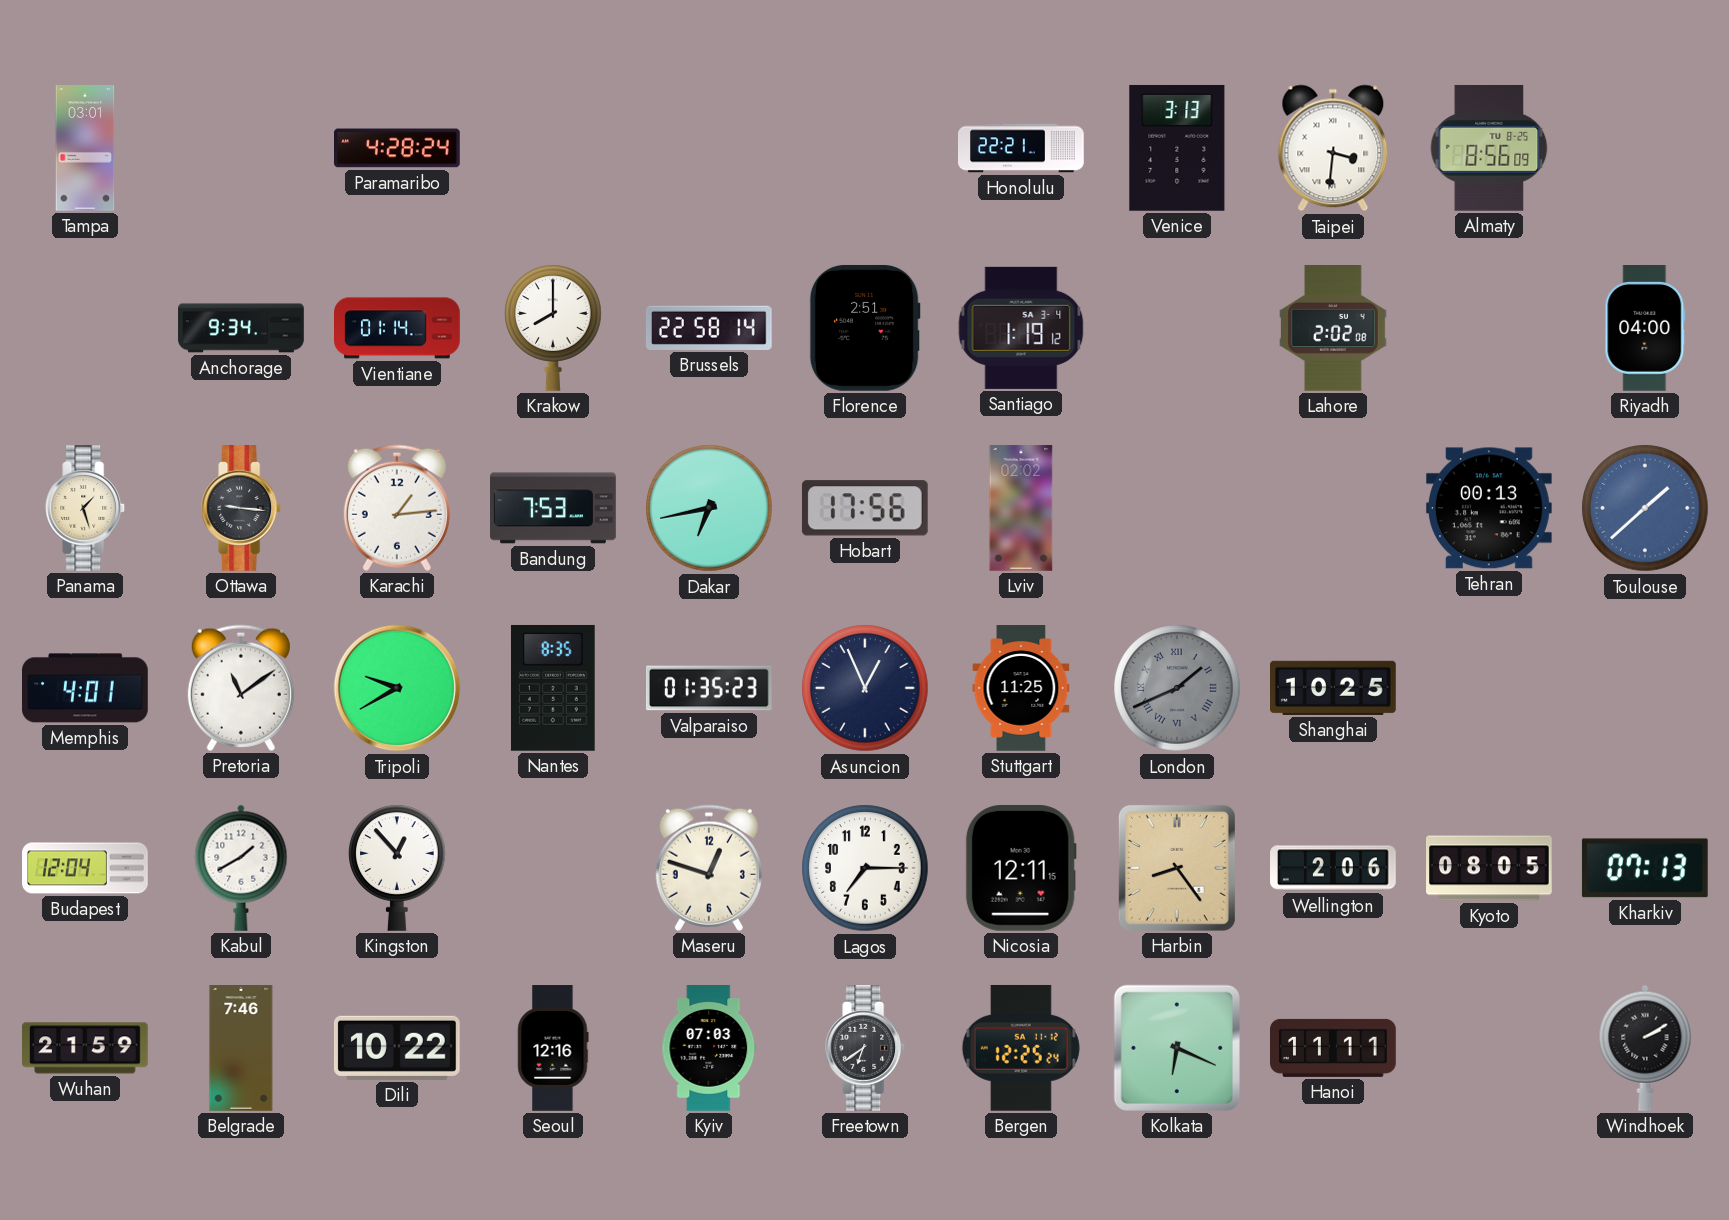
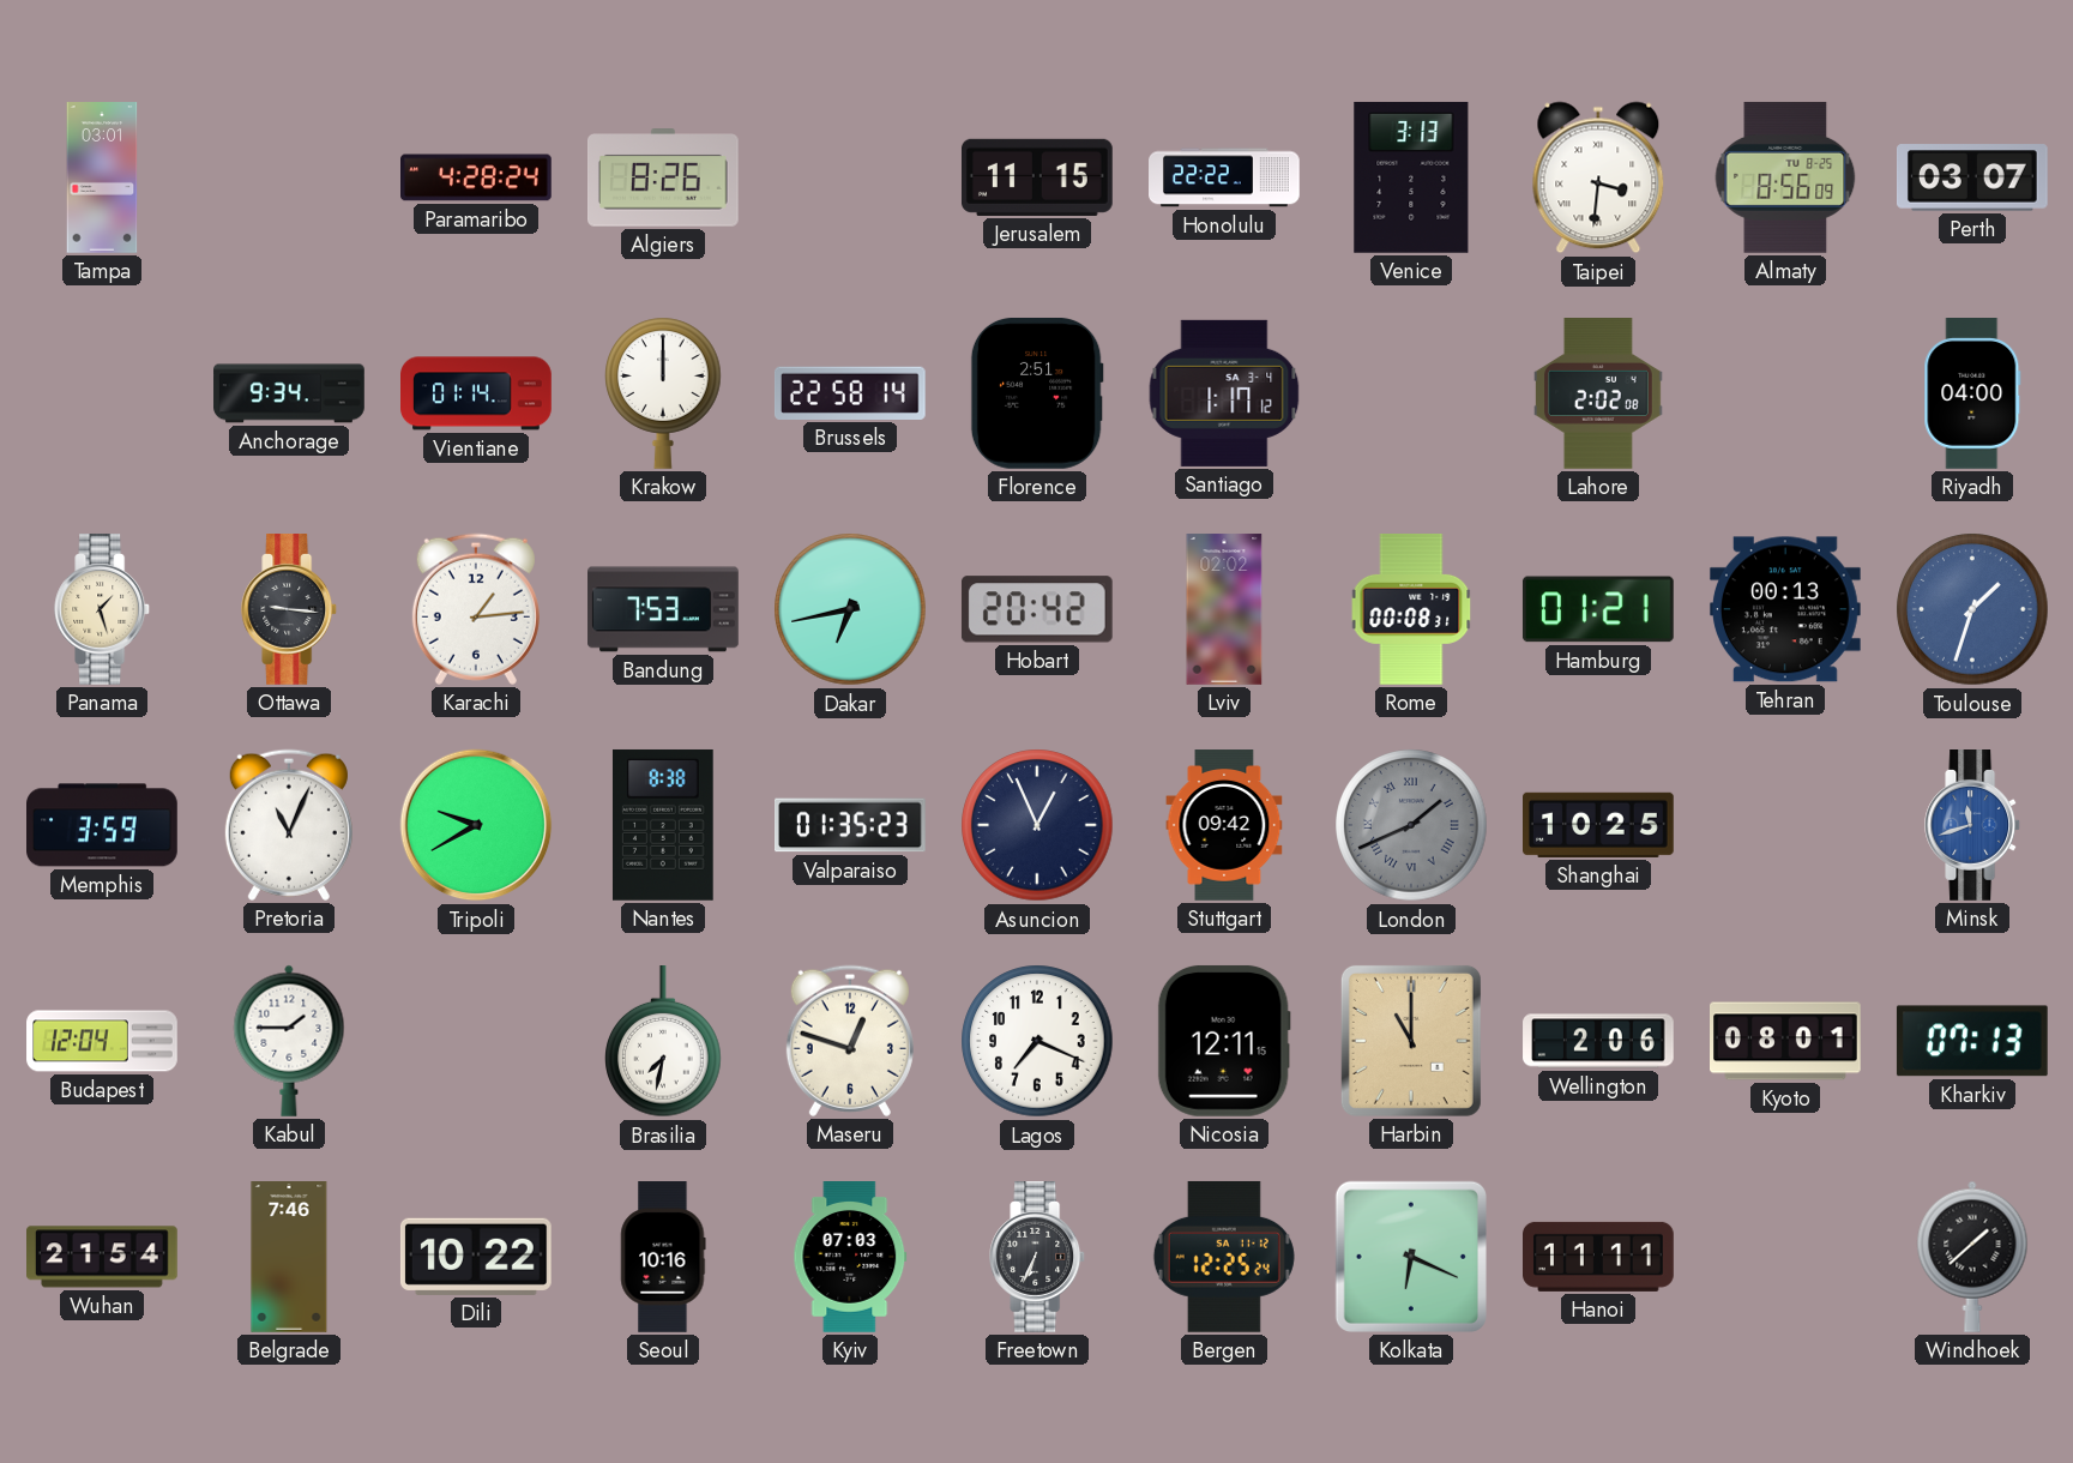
Algiers: none -> 8:26 (664, 179)
Jerusalem: none -> 11:15 (1037, 177)
Honolulu: 22:21 -> 22:22 (1225, 177)
Perth: none -> 03:07 (1972, 177)
Krakow: 8:00 -> 12:00 (663, 393)
Santiago: 1:19 -> 1:17 (1224, 393)
Hobart: 17:56 -> 20:42 (1037, 609)
Rome: none -> 00:08 (1411, 610)
Hamburg: none -> 01:21 (1598, 609)
Toulouse: 1:38 -> 1:33 (1972, 609)
Memphis: 4:01 -> 3:59 (103, 825)
Pretoria: 11:09 -> 11:04 (289, 825)
Nantes: 8:35 -> 8:38 (663, 825)
Stuttgart: 11:25 -> 09:42 (1224, 825)
Minsk: none -> 11:42 (1973, 826)
Kabul: 1:40 -> 1:45 (289, 1041)
Kingston: 12:53 -> none (397, 868)
Brasilia: none -> 7:32 (663, 1042)
Lagos: 7:15 -> 7:19 (1037, 1041)
Harbin: 8:24 -> 11:00 (1411, 1041)
Kyoto: 08:05 -> 08:01 (1786, 1041)
Wuhan: 21:59 -> 21:54 (103, 1257)
Seoul: 12:16 -> 10:16 (663, 1257)
Freetown: 6:39 -> 6:34 (1038, 1258)
Windhoek: 2:10 -> 1:38 (1972, 1257)
